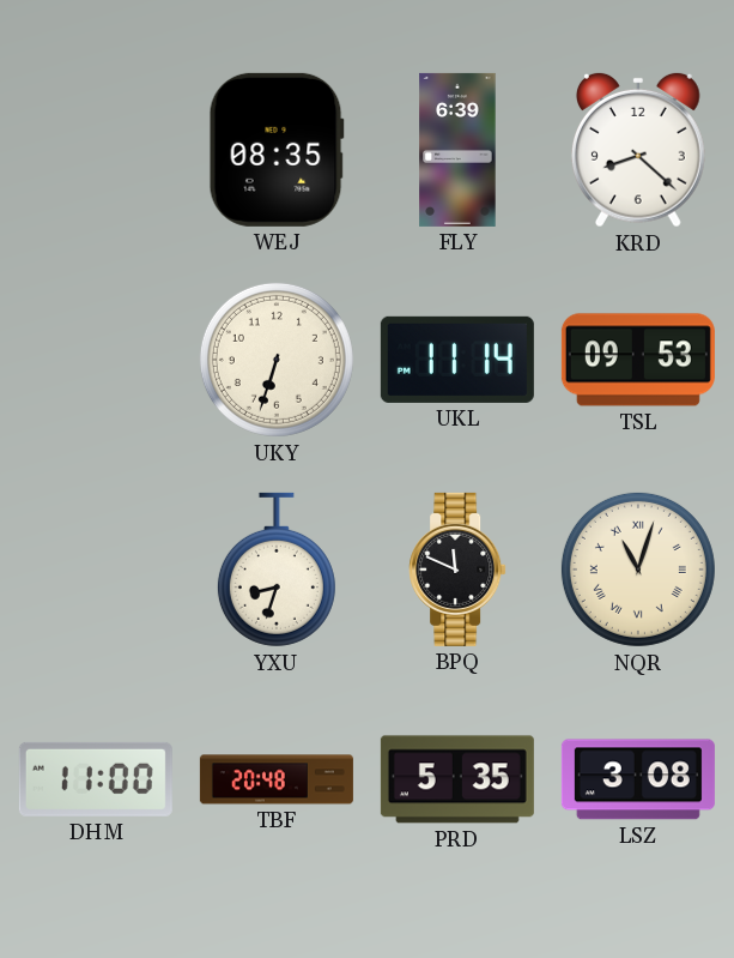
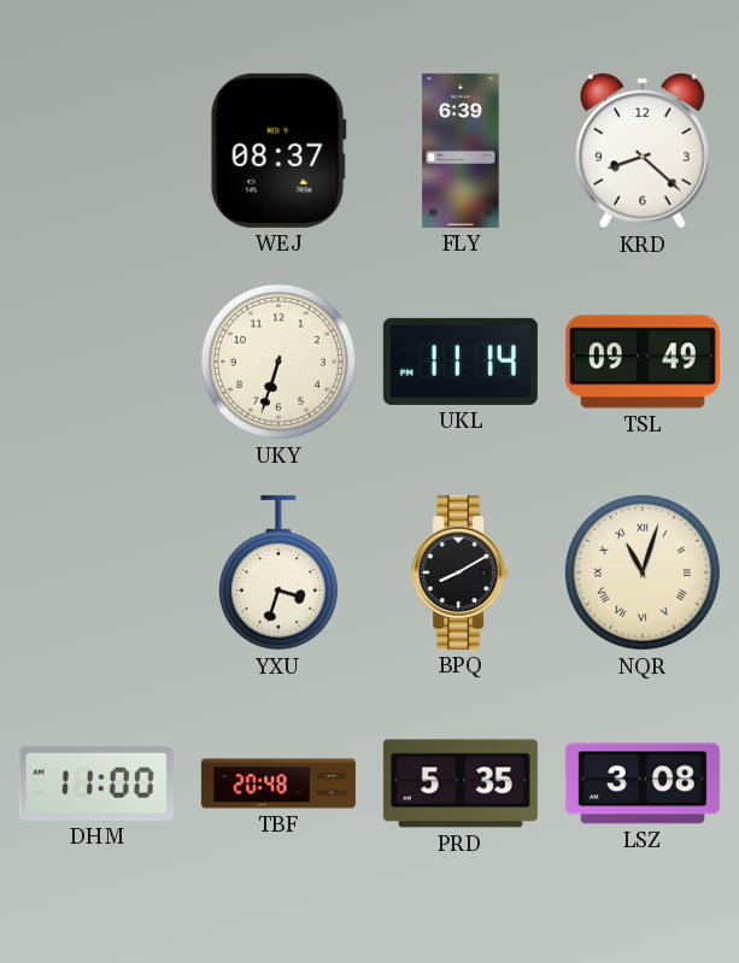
WEJ: 08:35 -> 08:37 (278, 151)
TSL: 09:53 -> 09:49 (643, 362)
YXU: 8:33 -> 3:33 (278, 572)
BPQ: 11:49 -> 8:10 (461, 572)
